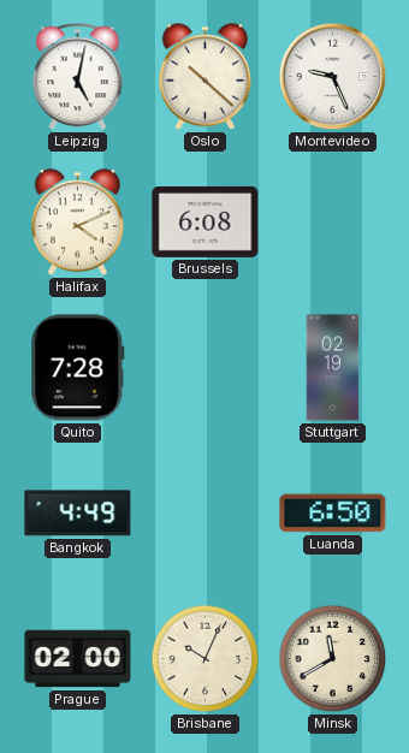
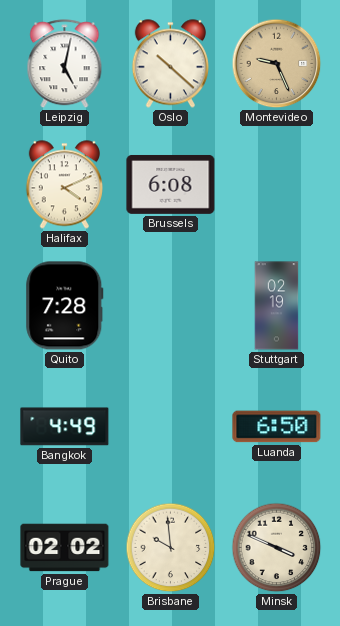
Montevideo dial: white -> champagne (277, 64)
Prague: 02:00 -> 02:02 (65, 548)
Brisbane: 10:04 -> 9:59 (171, 548)
Minsk: 11:40 -> 3:49 (277, 548)
